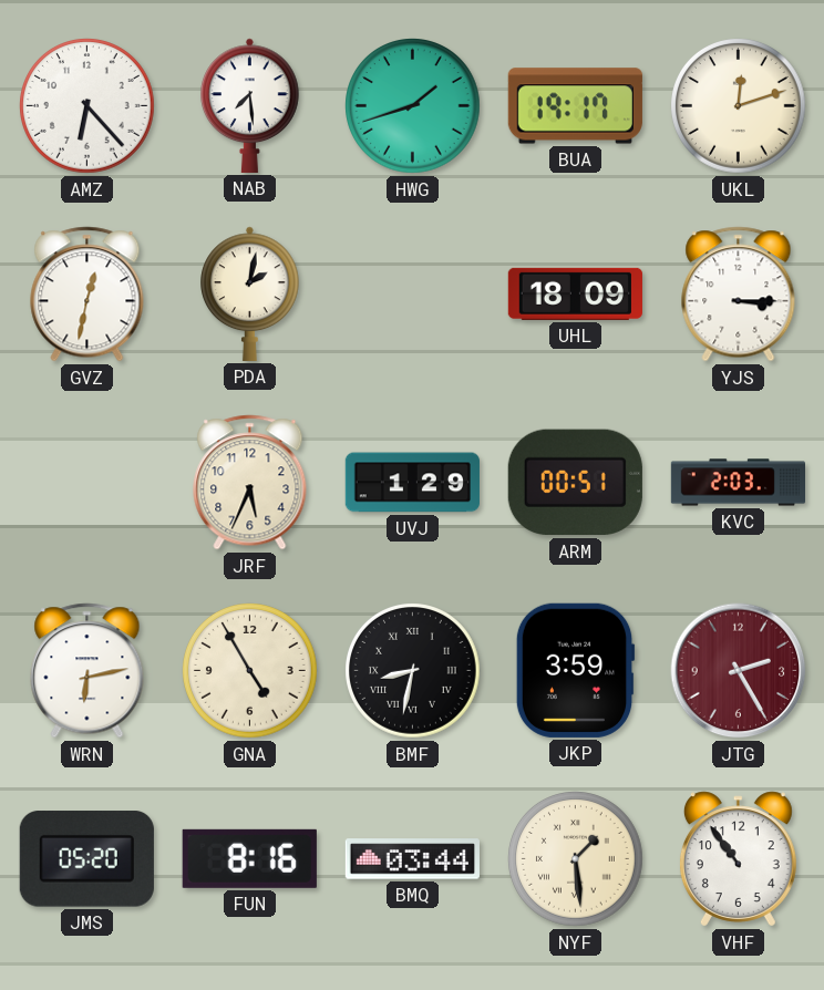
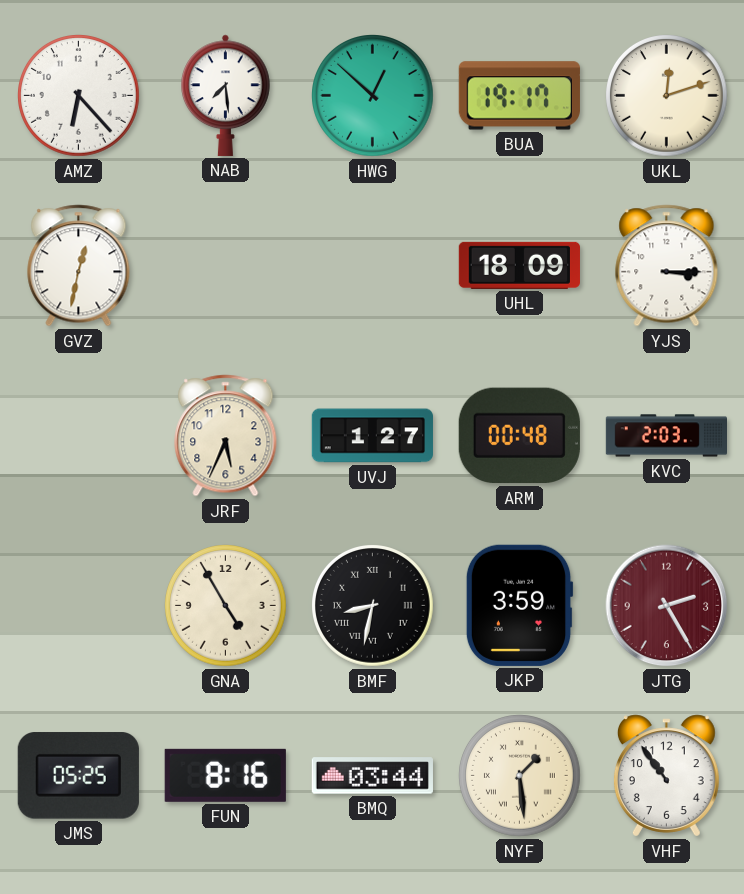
HWG: 1:42 -> 12:52 (373, 96)
PDA: 2:02 -> none (250, 293)
UVJ: 1:29 -> 1:27 (372, 436)
ARM: 00:51 -> 00:48 (519, 436)
WRN: 6:13 -> none (87, 671)
JMS: 05:20 -> 05:25 (78, 776)
